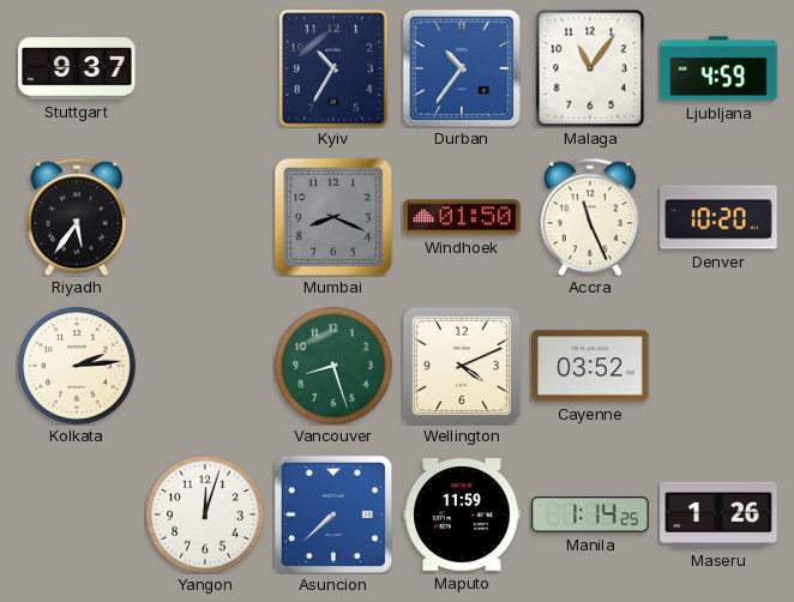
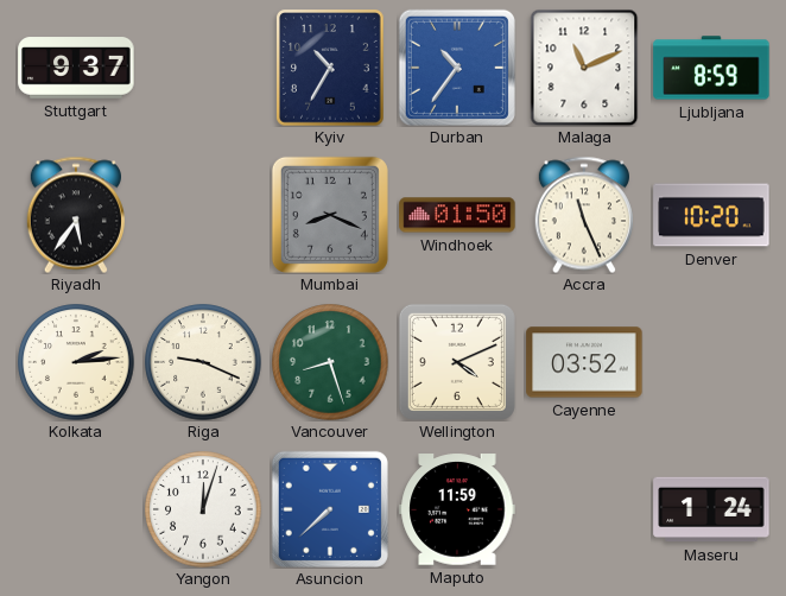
Malaga: 11:06 -> 11:11 (584, 68)
Ljubljana: 4:59 -> 8:59 (711, 68)
Riga: none -> 9:19 (203, 362)
Manila: 1:14 -> none (590, 514)
Maseru: 1:26 -> 1:24 (711, 509)
